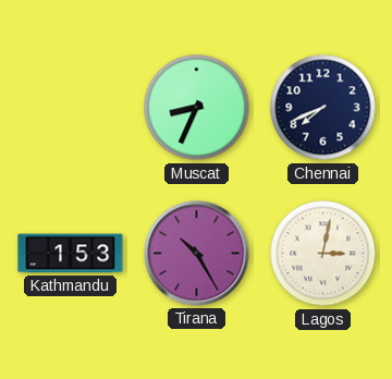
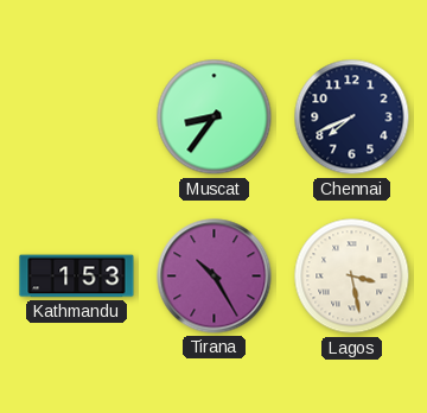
Muscat: 8:34 -> 8:36 (215, 117)
Lagos: 3:02 -> 3:28 (352, 277)
